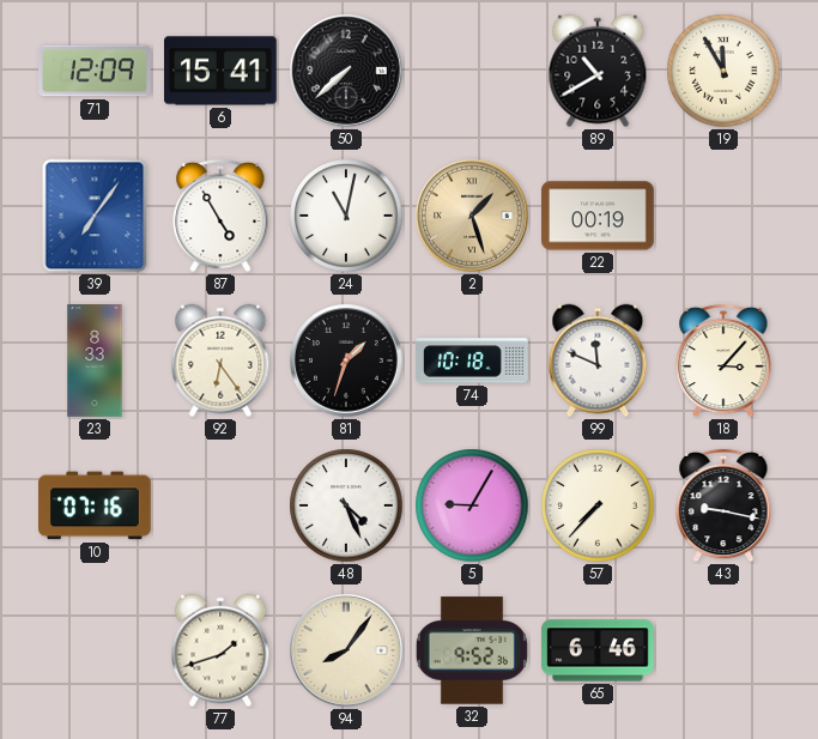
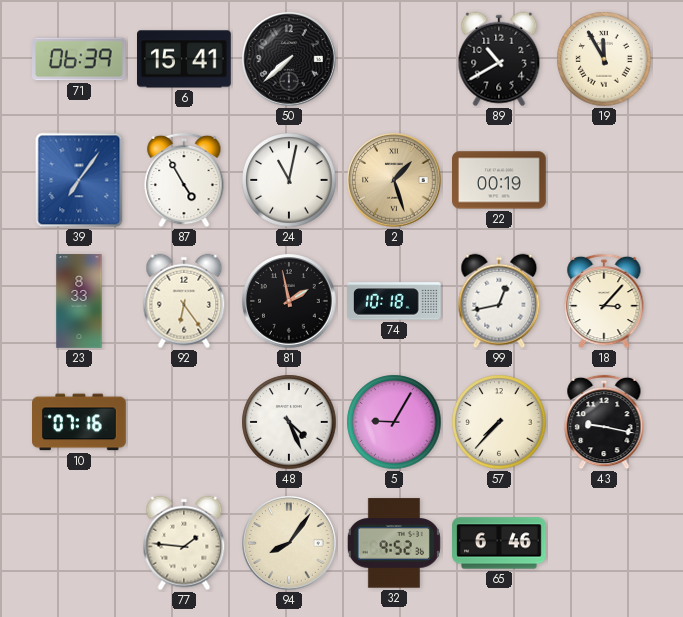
71: 12:09 -> 06:39 (79, 59)
81: 1:33 -> 1:58 (289, 301)
99: 11:49 -> 12:43 (499, 301)
77: 1:42 -> 1:46 (184, 543)
